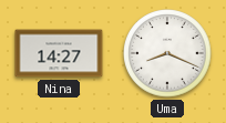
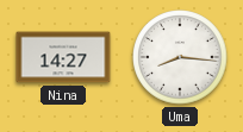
Uma: 8:19 -> 8:16 (180, 57)
